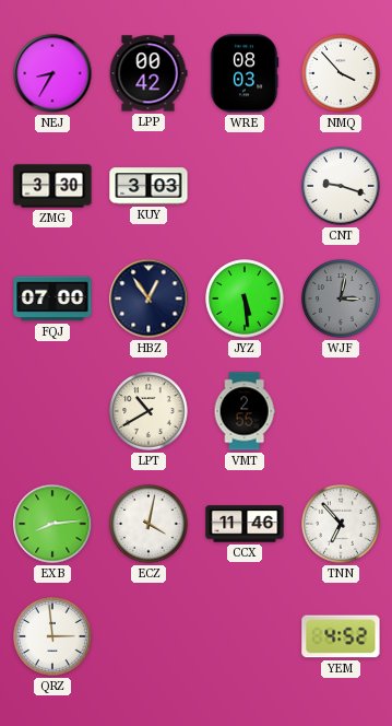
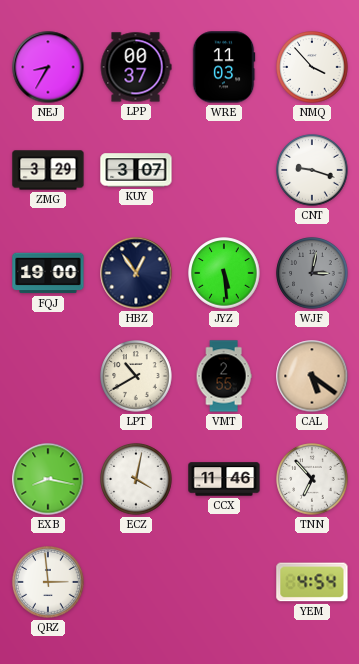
LPP: 00:42 -> 00:37 (136, 67)
WRE: 08:03 -> 11:03 (224, 67)
ZMG: 3:30 -> 3:29 (48, 170)
KUY: 3:03 -> 3:07 (136, 170)
FQJ: 07:00 -> 19:00 (48, 273)
CAL: none -> 5:21 (312, 376)
EXB: 8:14 -> 8:17 (48, 479)
YEM: 4:52 -> 4:54 (312, 582)
